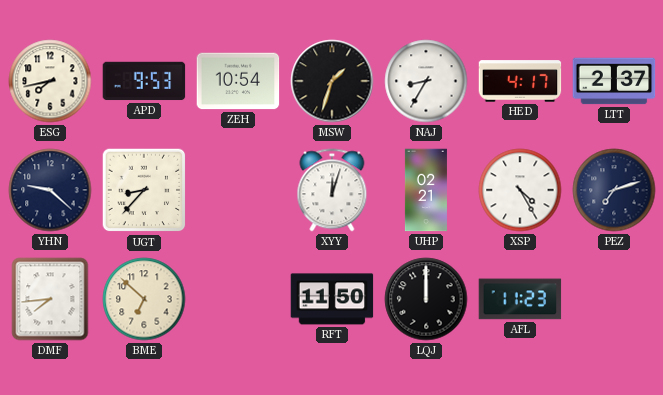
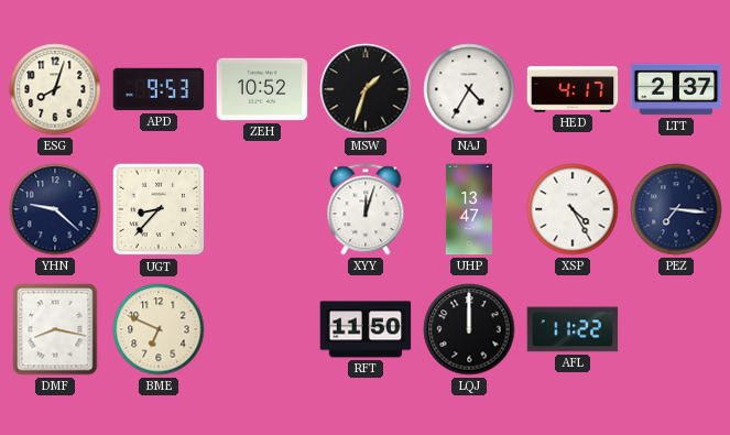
ESG: 7:43 -> 8:03 (55, 89)
ZEH: 10:54 -> 10:52 (262, 89)
NAJ: 8:35 -> 4:35 (469, 89)
UHP: 02:21 -> 13:47 (469, 209)
PEZ: 7:12 -> 7:16 (676, 209)
DMF: 7:44 -> 8:17 (55, 329)
BME: 6:52 -> 6:49 (159, 329)
AFL: 11:23 -> 11:22 (573, 329)
